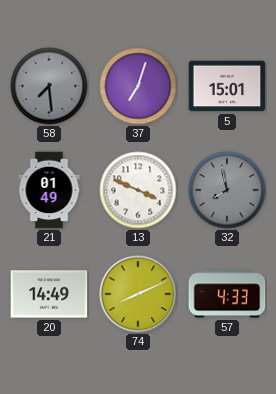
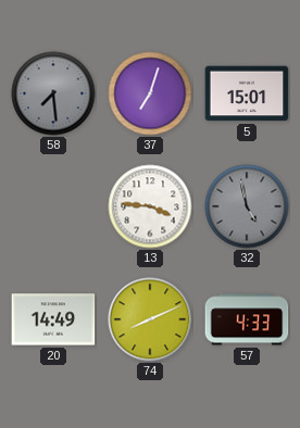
21: 01:49 -> none (49, 190)
13: 3:49 -> 3:46 (150, 206)
32: 7:58 -> 4:58 (247, 206)
